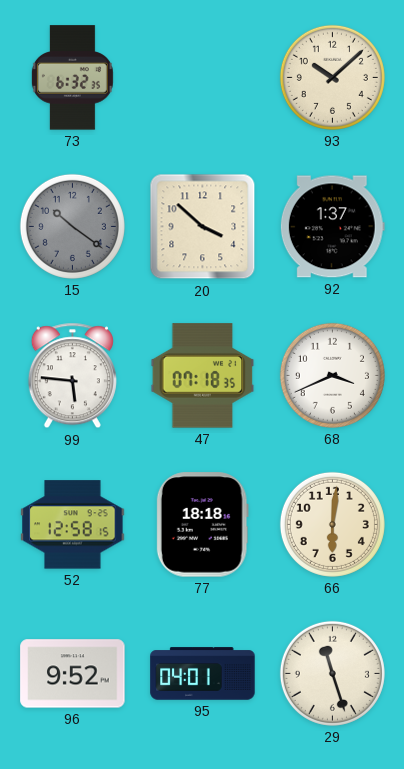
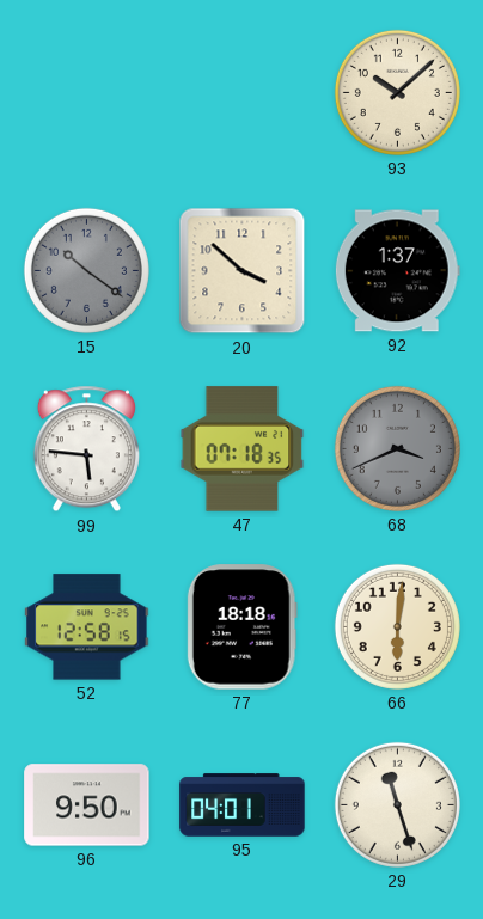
73: 6:32 -> none (72, 78)
68 dial: white -> grey (397, 448)
96: 9:52 -> 9:50 (87, 805)
